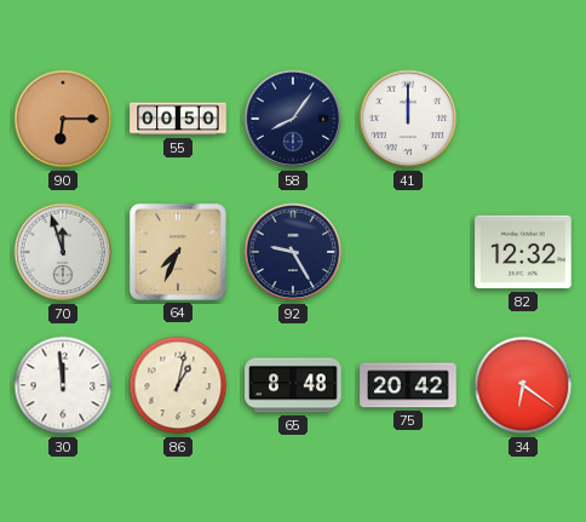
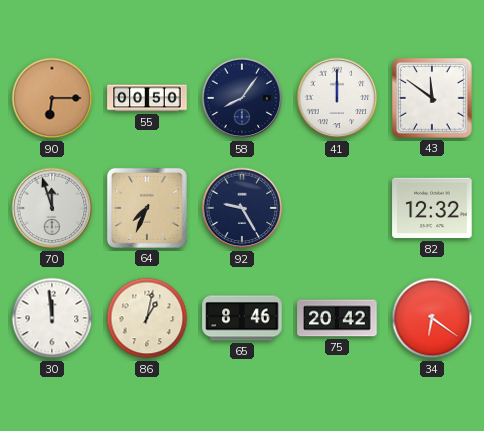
43: none -> 11:51 (432, 98)
65: 8:48 -> 8:46 (242, 318)
